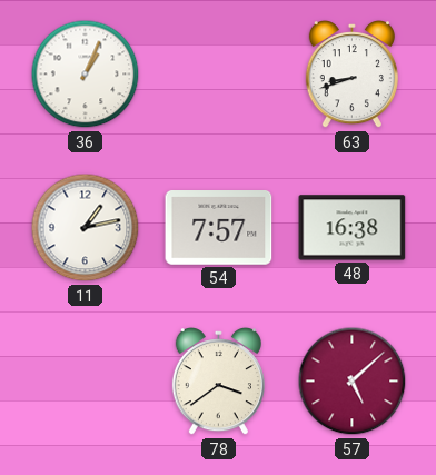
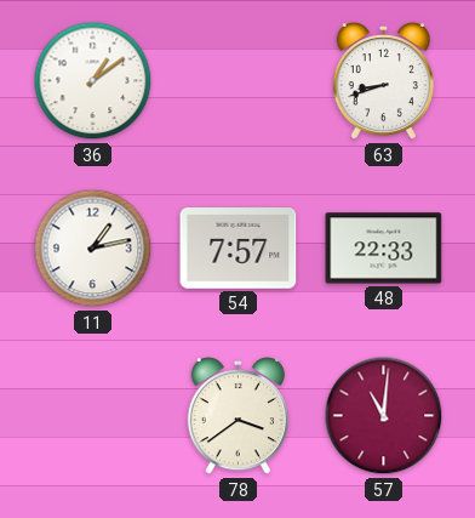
36: 1:04 -> 1:09 (93, 81)
48: 16:38 -> 22:33 (384, 249)
57: 5:08 -> 11:01 (384, 416)
